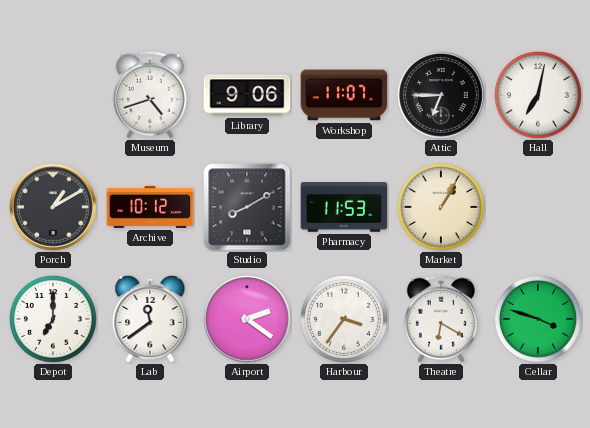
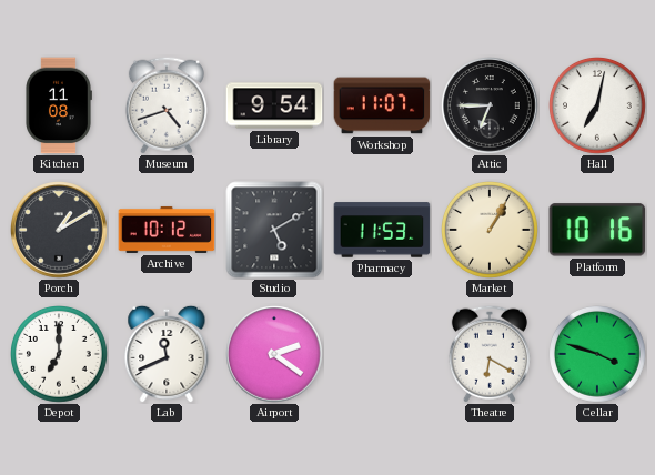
Kitchen: none -> 11:08 (59, 105)
Library: 9:06 -> 9:54 (274, 105)
Studio: 8:10 -> 5:10 (274, 230)
Platform: none -> 10:16 (597, 230)
Lab: 11:39 -> 11:41 (167, 354)
Harbour: 3:36 -> none (345, 320)
